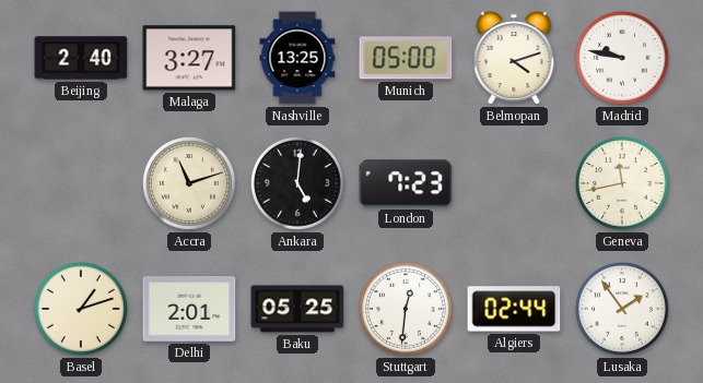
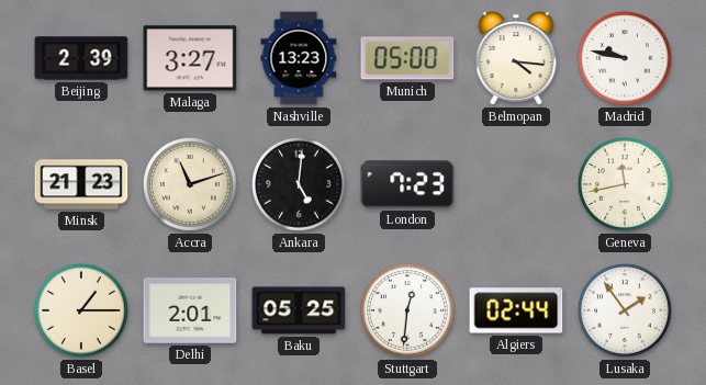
Beijing: 2:40 -> 2:39 (81, 58)
Nashville: 13:25 -> 13:23 (299, 58)
Belmopan: 4:12 -> 4:16 (516, 58)
Minsk: none -> 21:23 (81, 184)
Basel: 1:12 -> 1:15 (81, 310)
